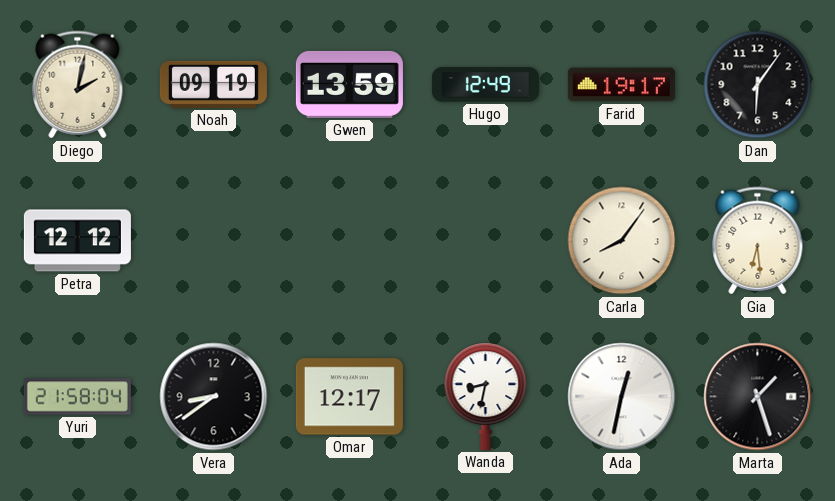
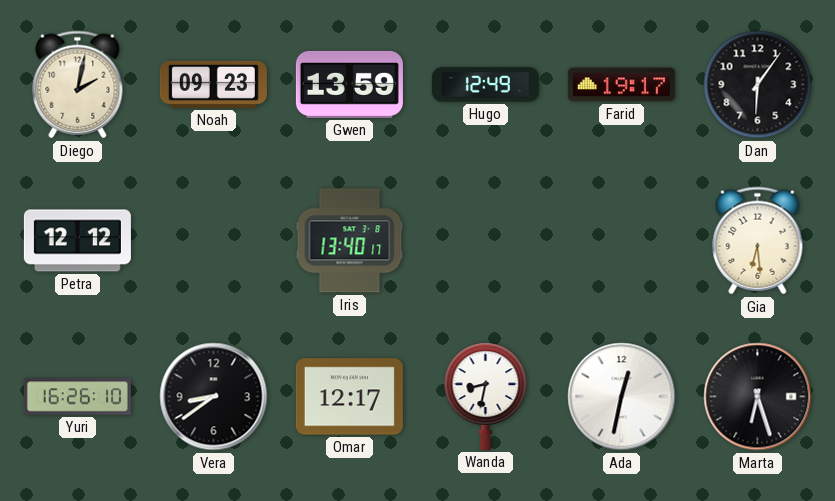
Noah: 09:19 -> 09:23 (213, 84)
Iris: none -> 13:40 (350, 241)
Carla: 8:06 -> none (622, 241)
Yuri: 21:58 -> 16:26 (77, 397)
Marta: 1:27 -> 6:27 (758, 397)
